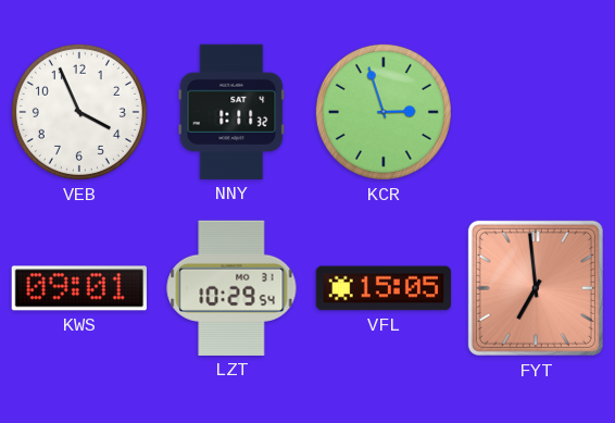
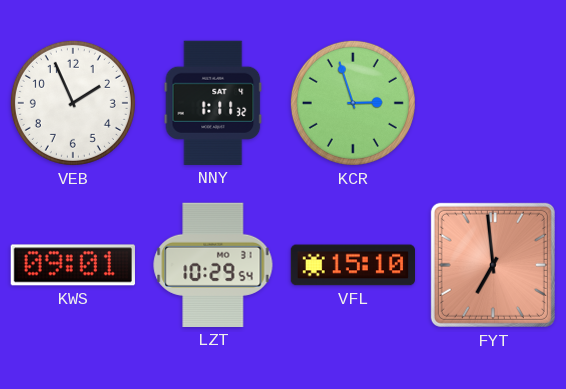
VEB: 3:56 -> 1:56 (73, 103)
VFL: 15:05 -> 15:10 (352, 265)
